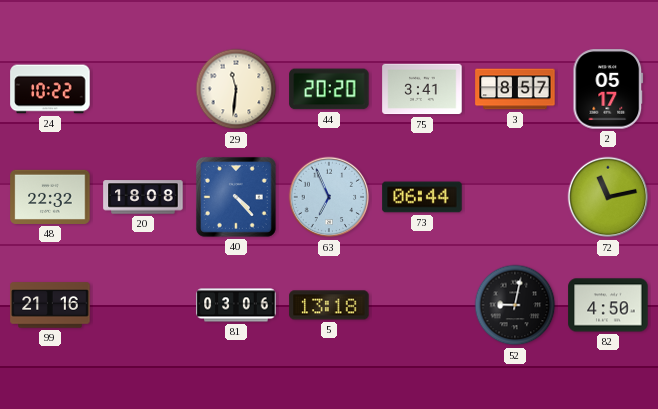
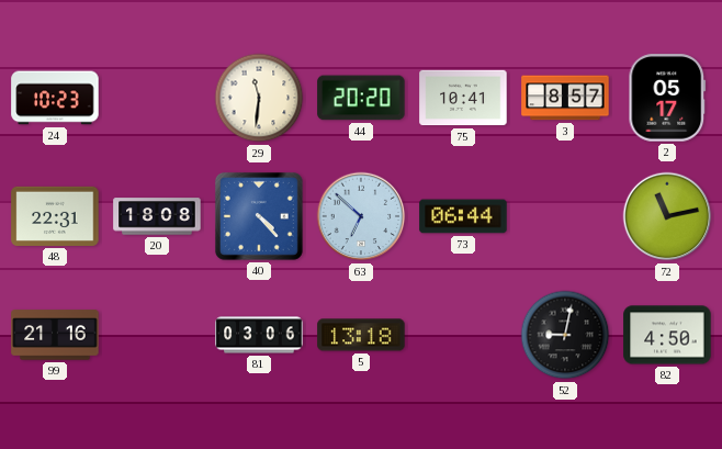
24: 10:22 -> 10:23 (55, 98)
75: 3:41 -> 10:41 (463, 98)
48: 22:32 -> 22:31 (55, 216)
63: 6:56 -> 6:52 (361, 216)
